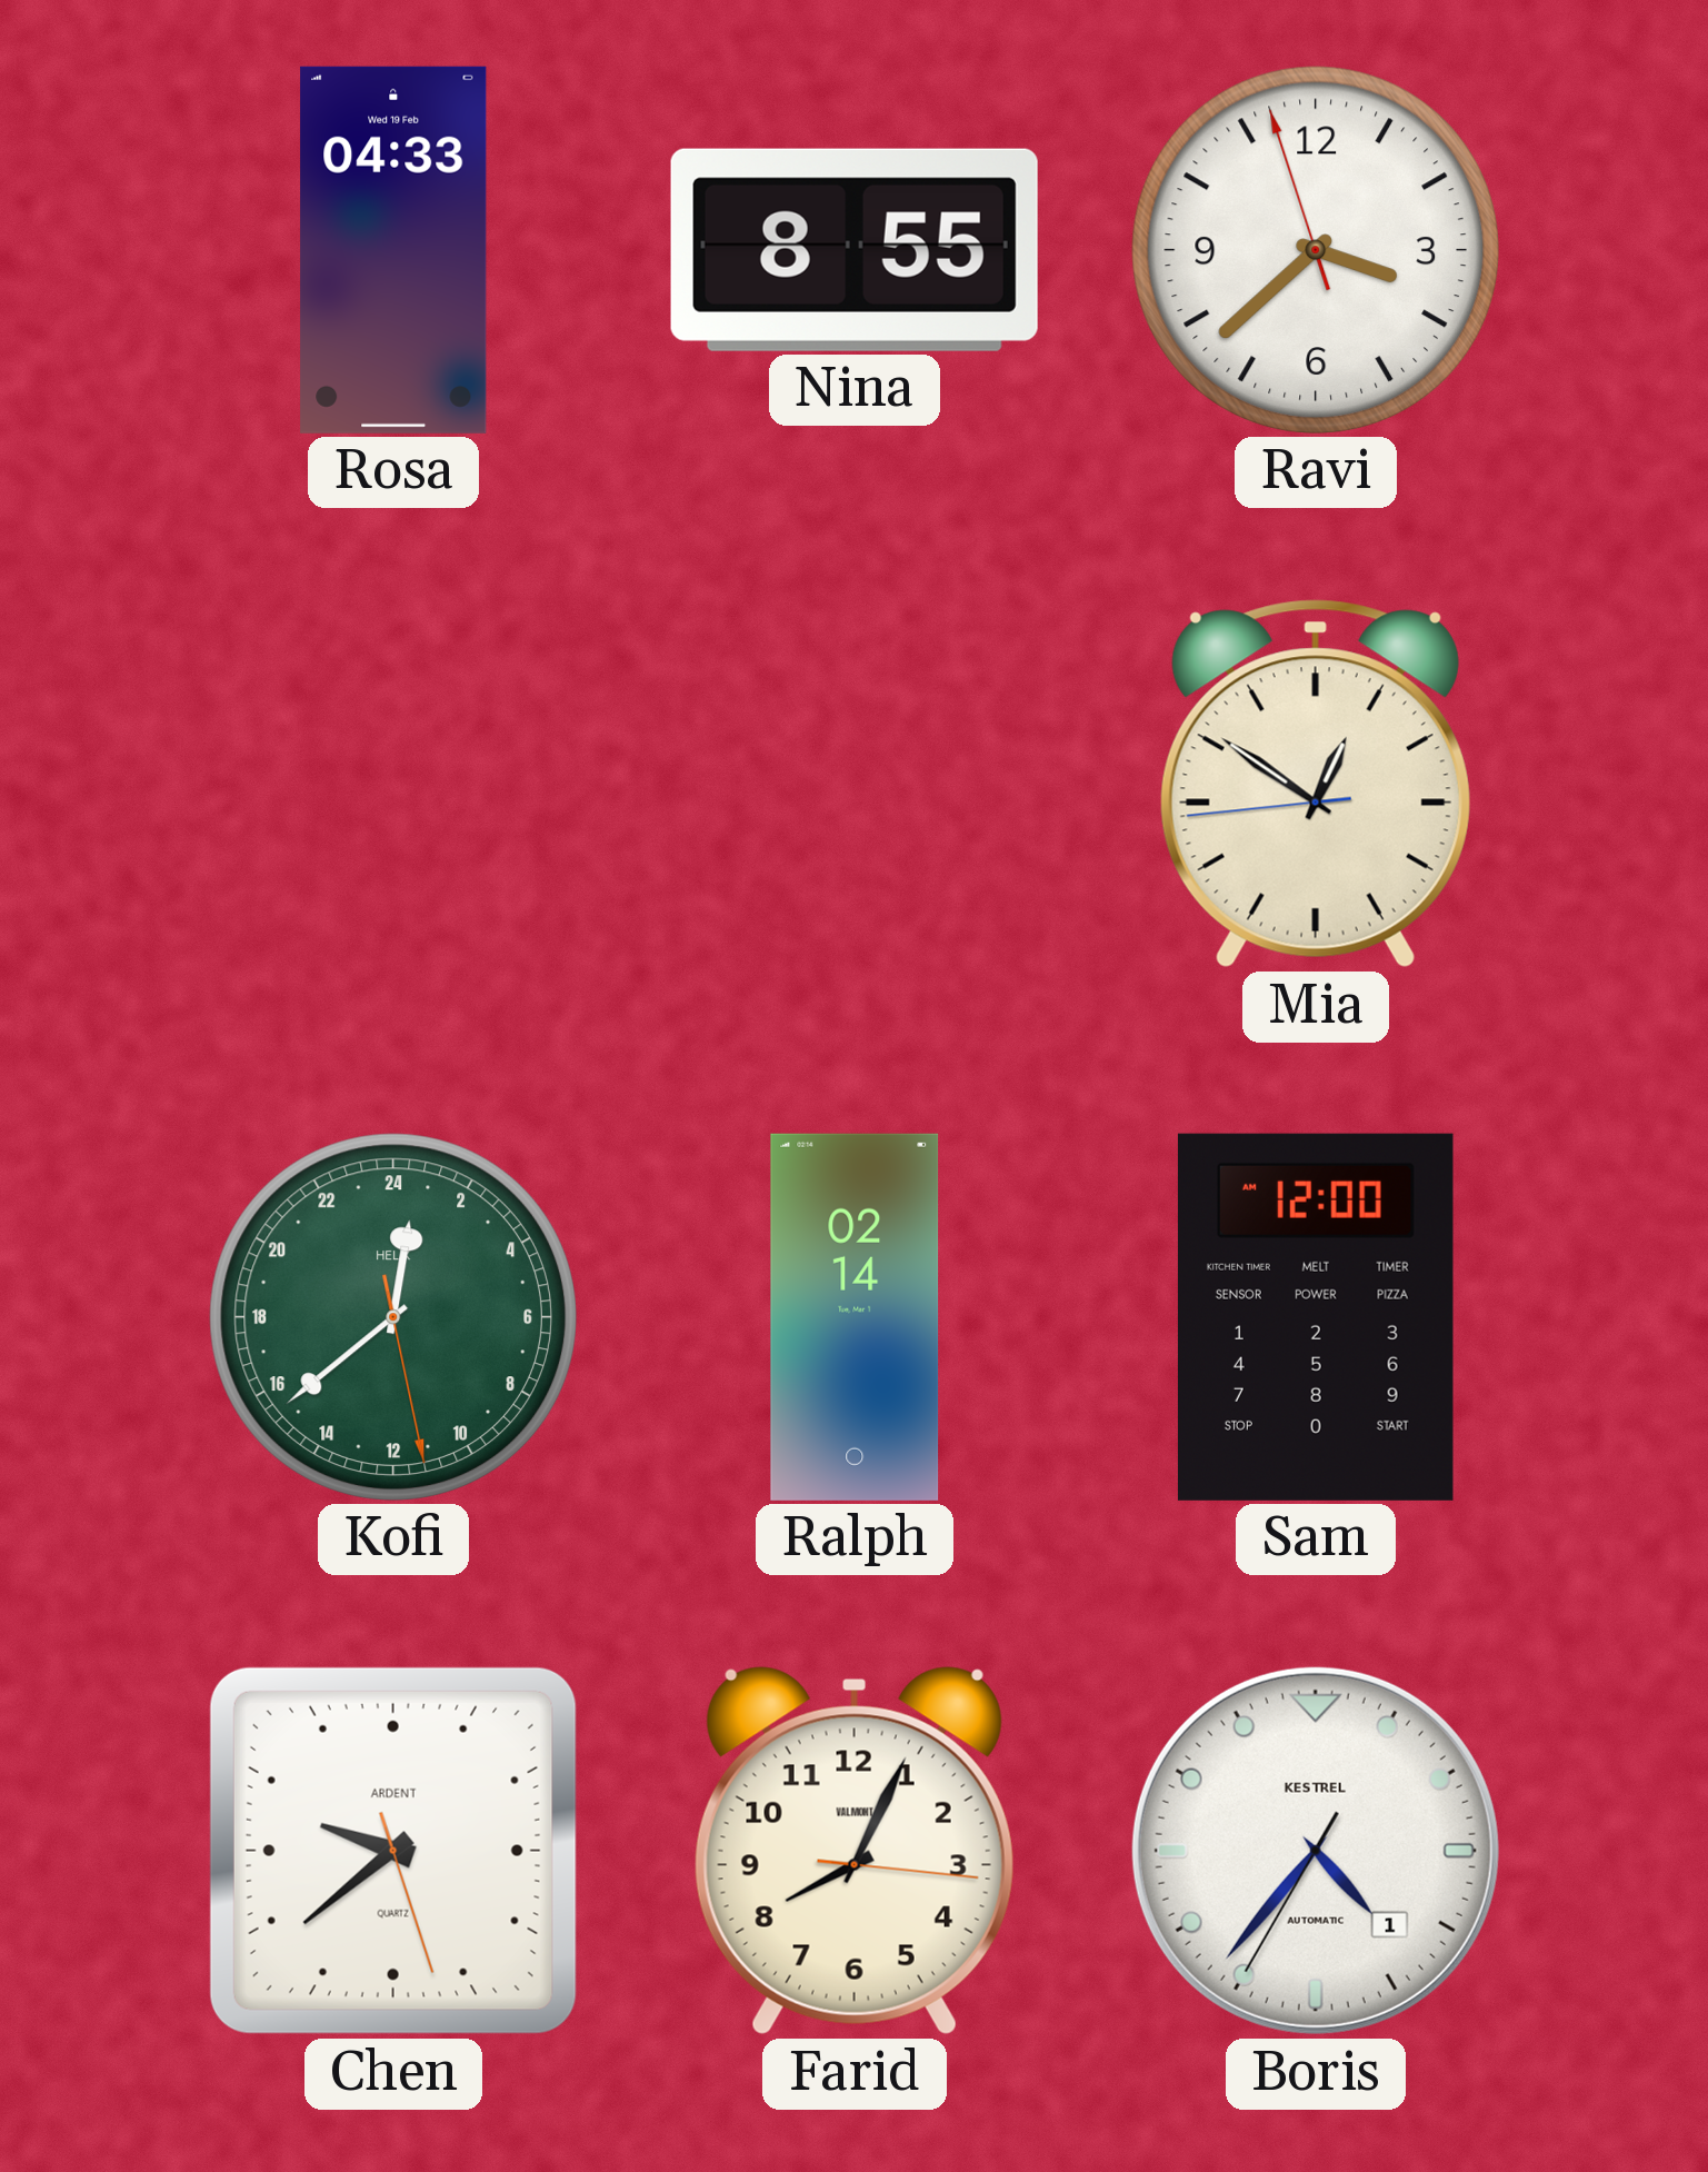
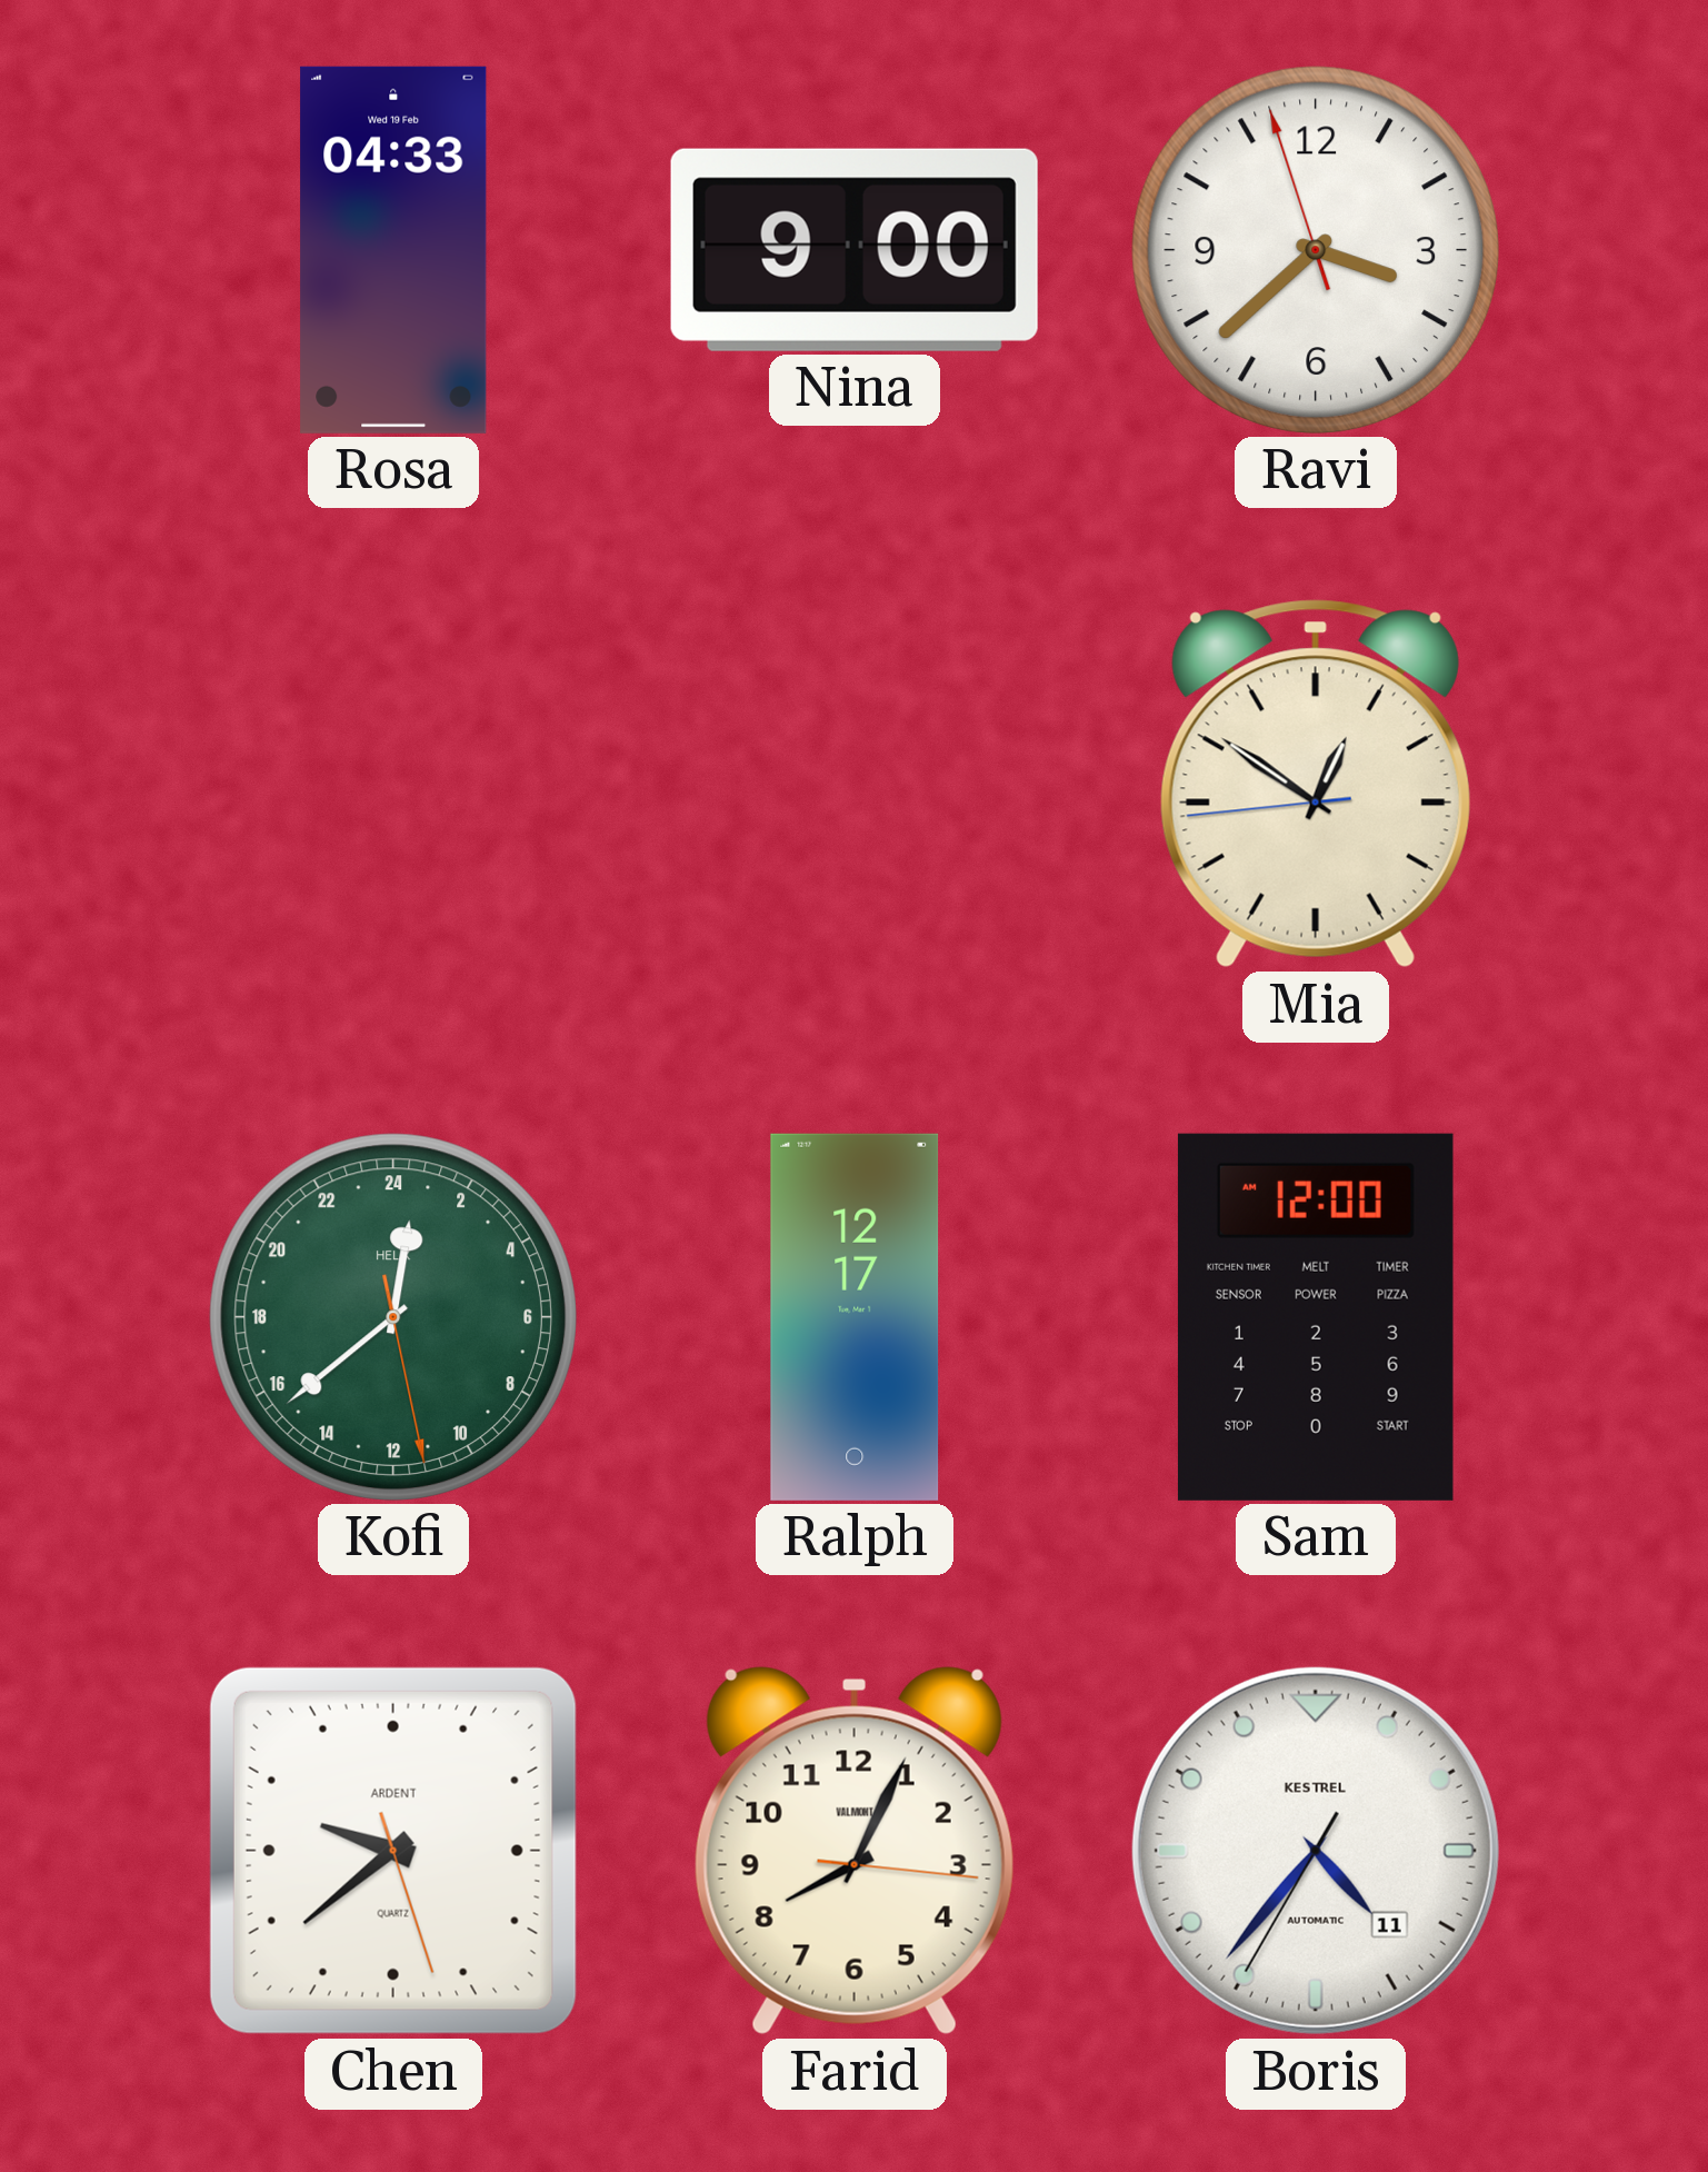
Nina: 8:55 -> 9:00 (855, 250)
Ralph: 02:14 -> 12:17 (855, 1317)
Boris date: 1 -> 11 (1316, 1851)
